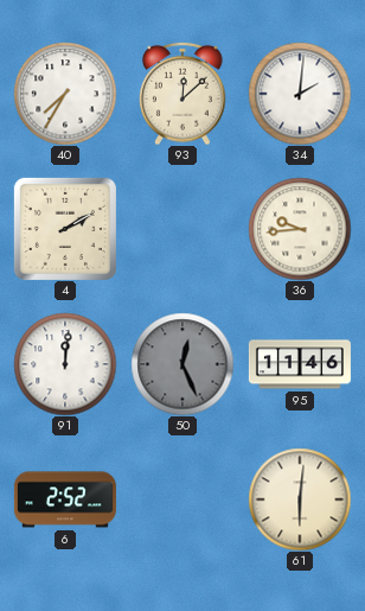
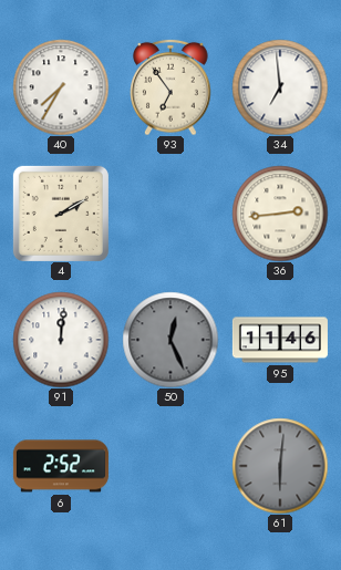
93: 12:08 -> 6:54 (170, 87)
34: 2:01 -> 6:59 (280, 87)
36: 9:44 -> 2:44 (280, 214)
61 dial: cream -> grey (280, 466)
